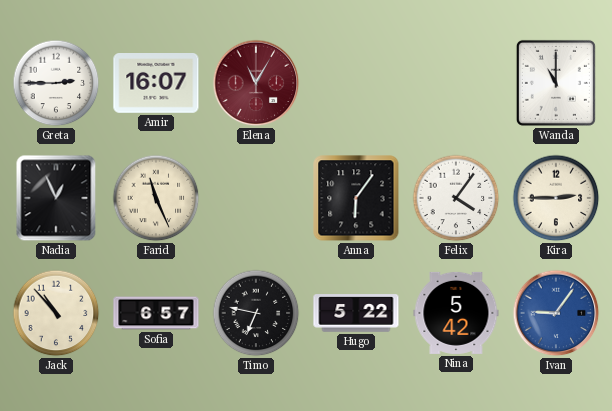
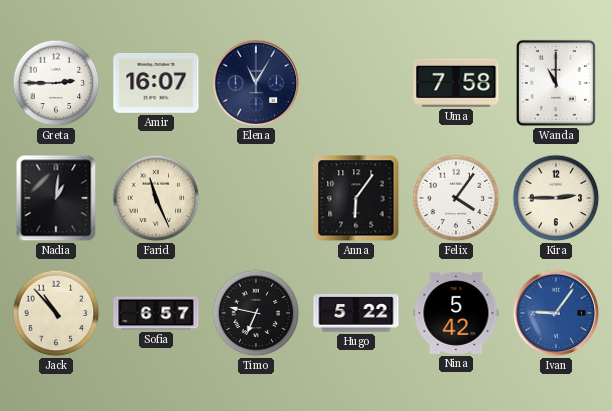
Elena dial: burgundy -> navy (256, 83)
Uma: none -> 7:58 (456, 83)
Nadia: 12:56 -> 1:01 (56, 198)
